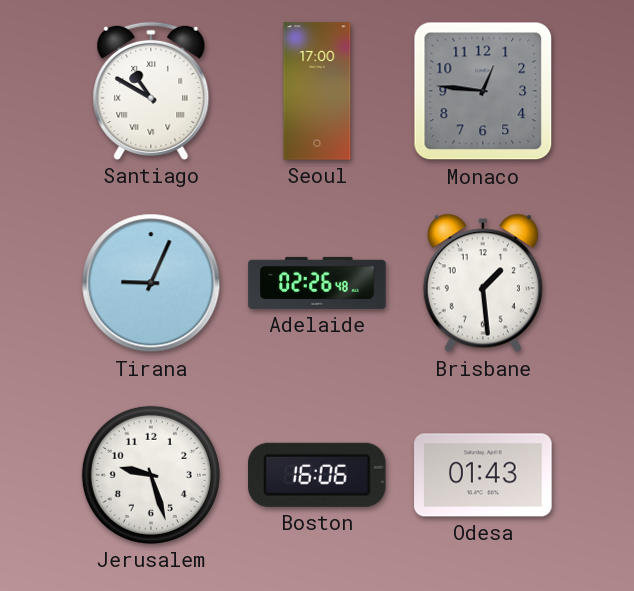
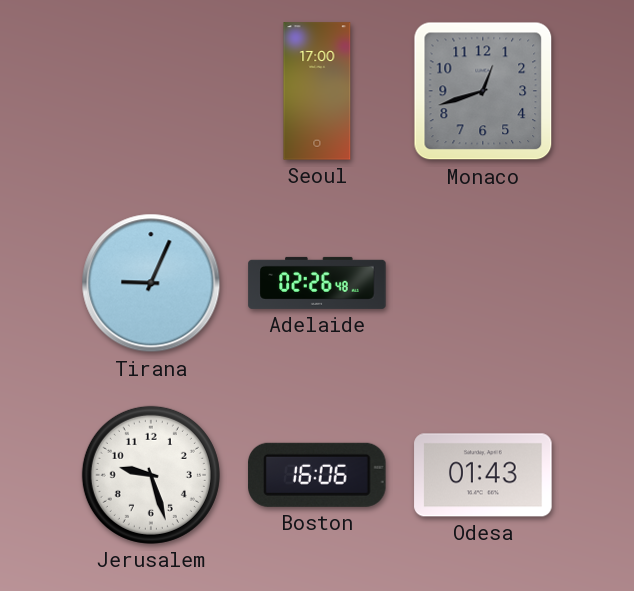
Santiago: 10:50 -> none (151, 91)
Monaco: 12:46 -> 12:42 (483, 91)
Brisbane: 1:29 -> none (483, 283)
